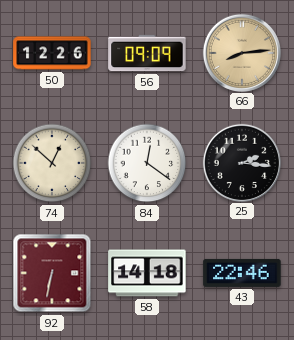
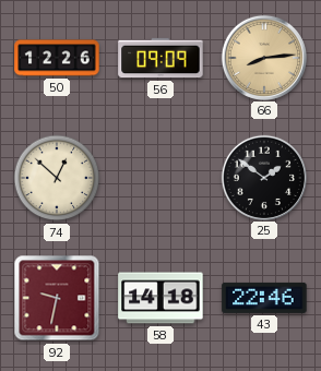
84: 12:21 -> none (147, 163)
25: 2:16 -> 1:51 (263, 177)
92: 6:32 -> 9:32 (57, 298)
